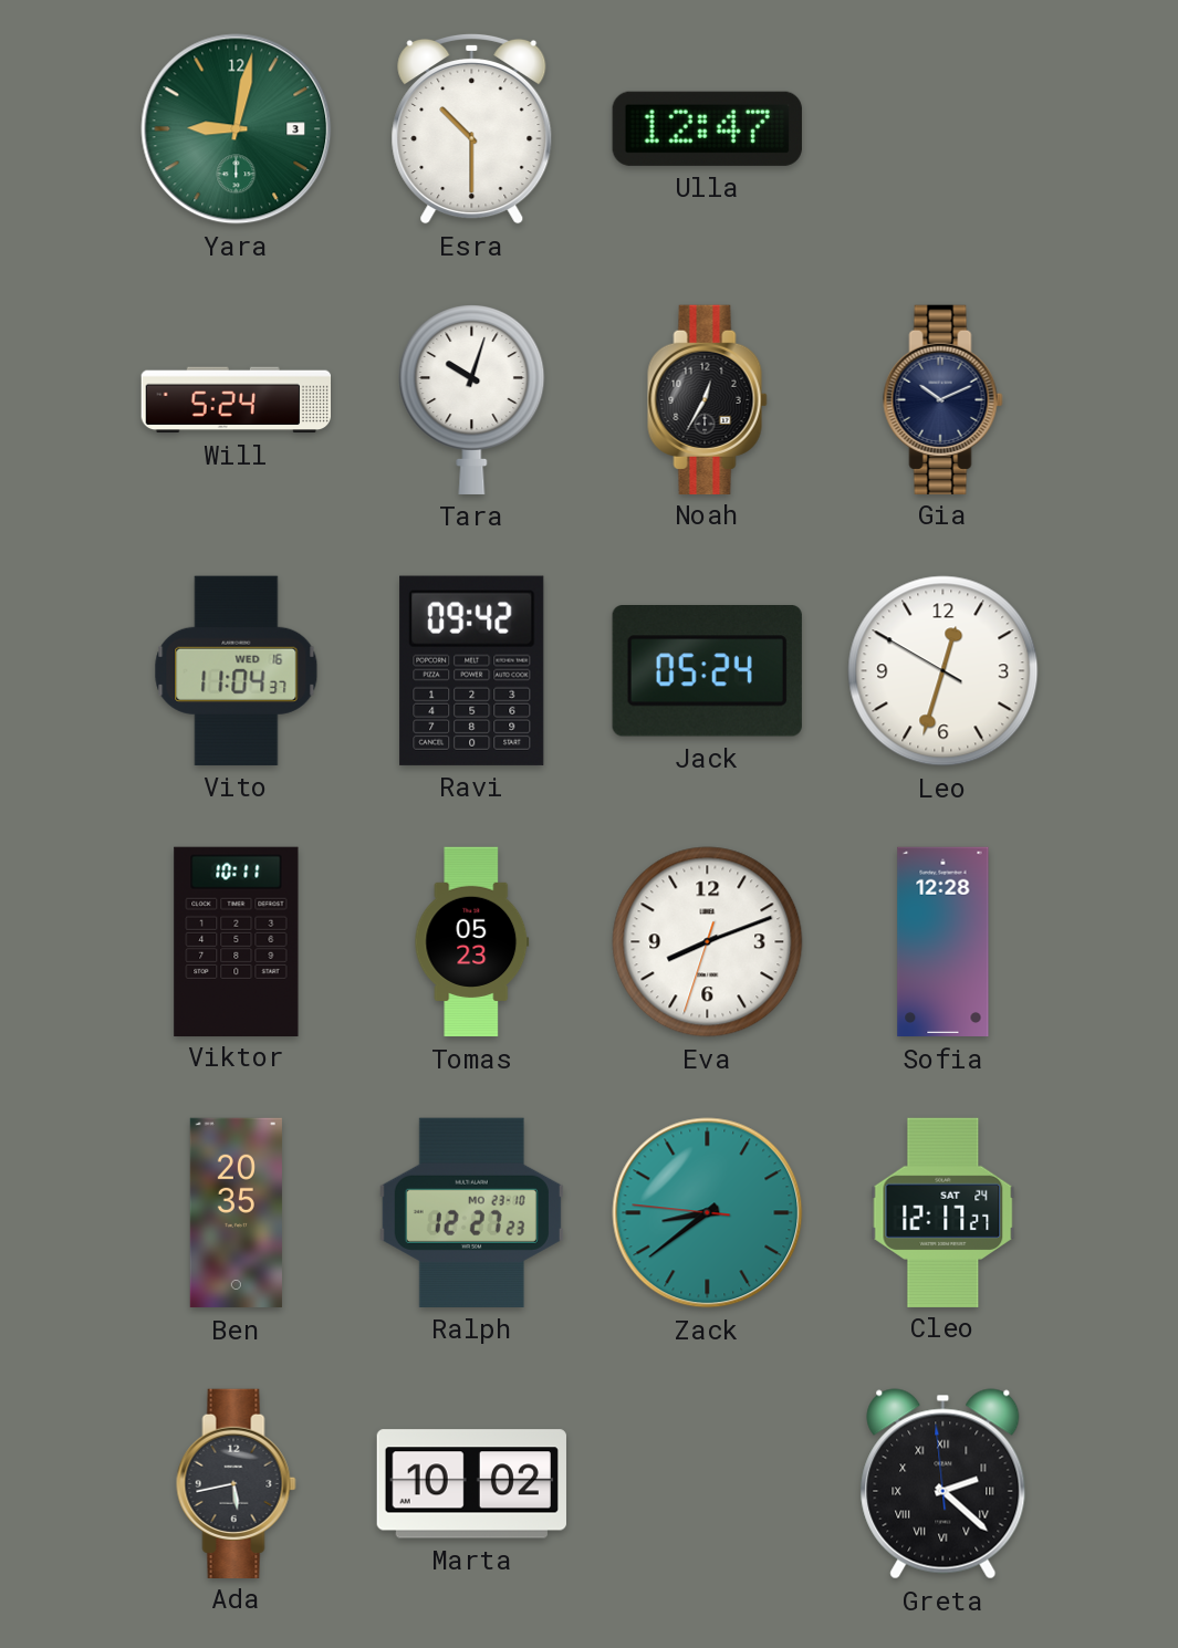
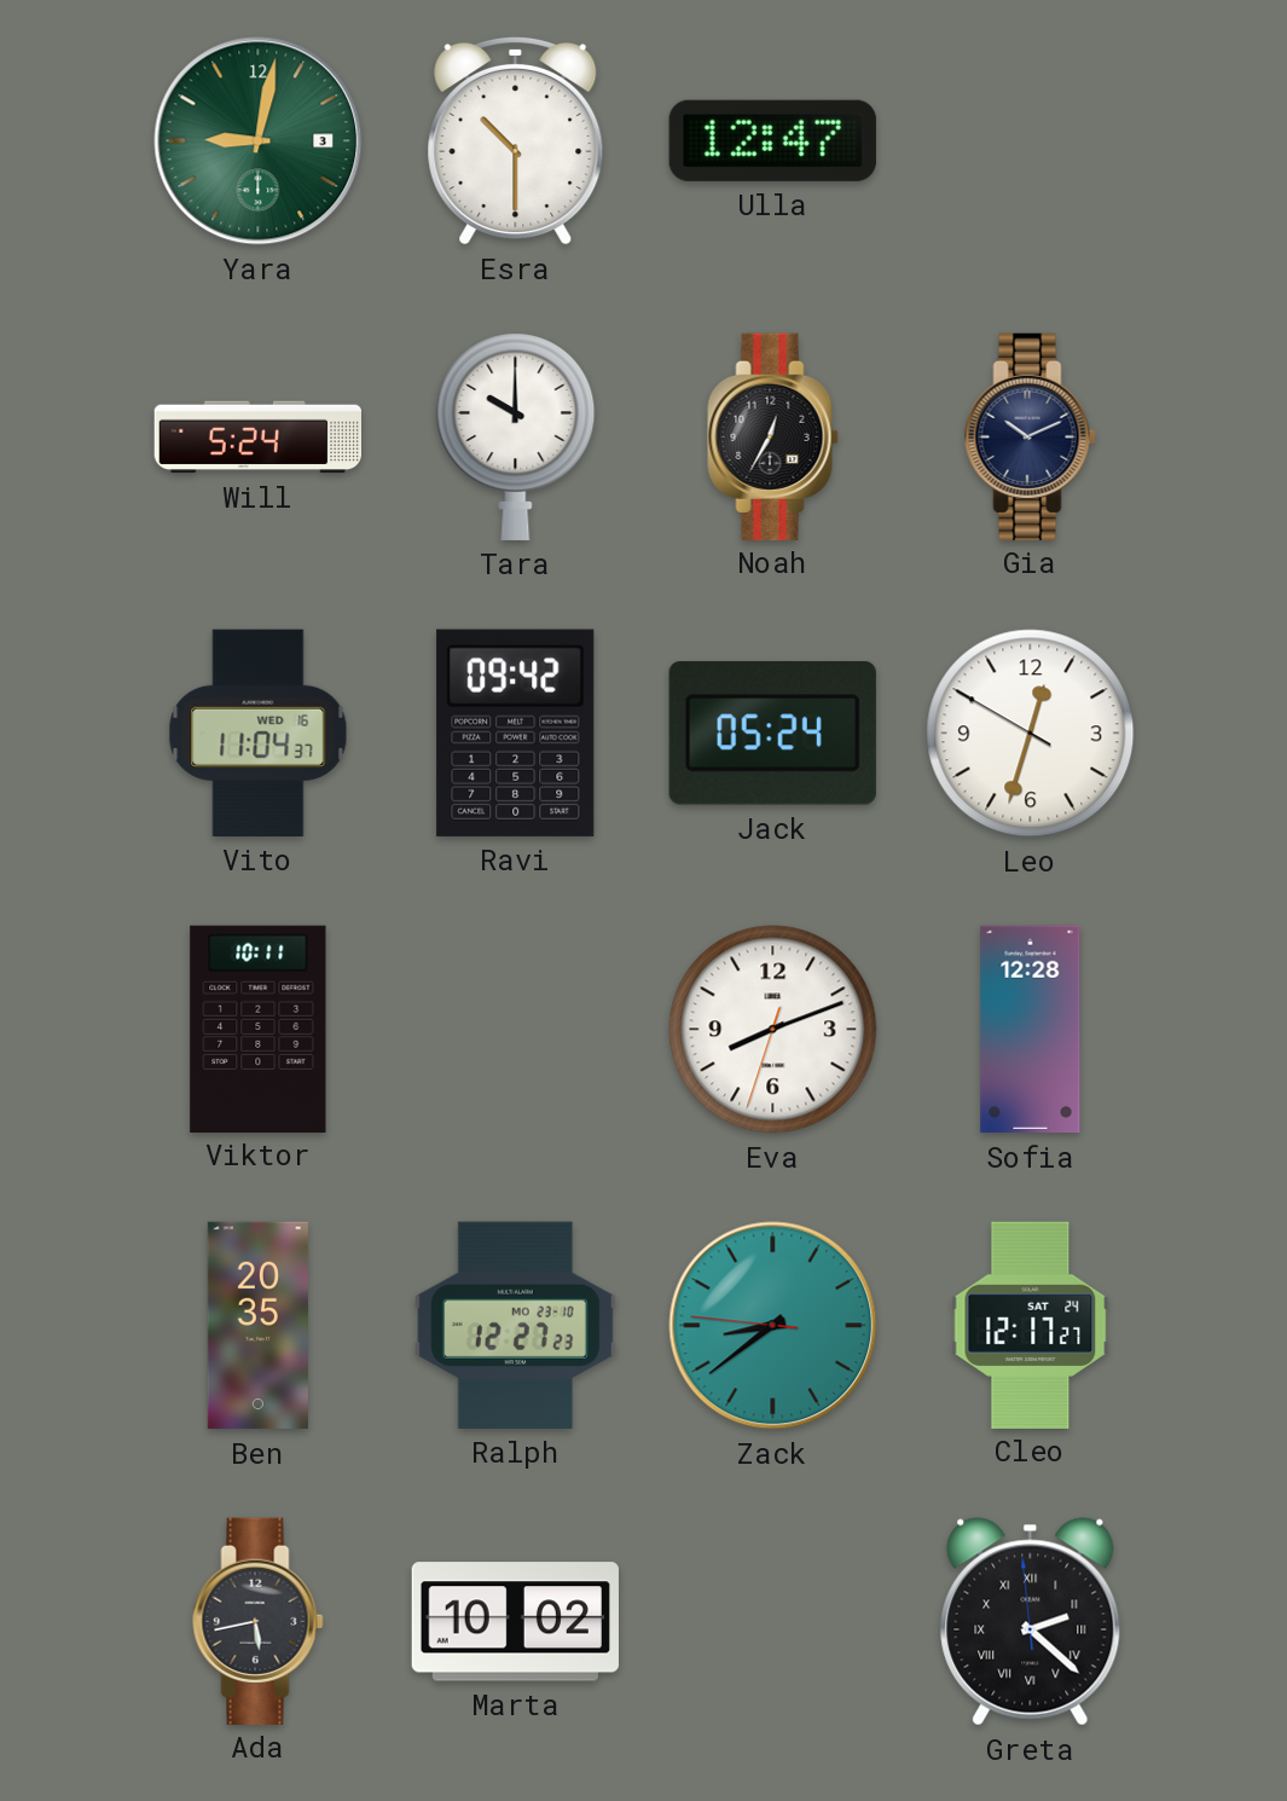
Tara: 10:03 -> 10:00 (516, 438)
Tomas: 05:23 -> none (472, 942)
